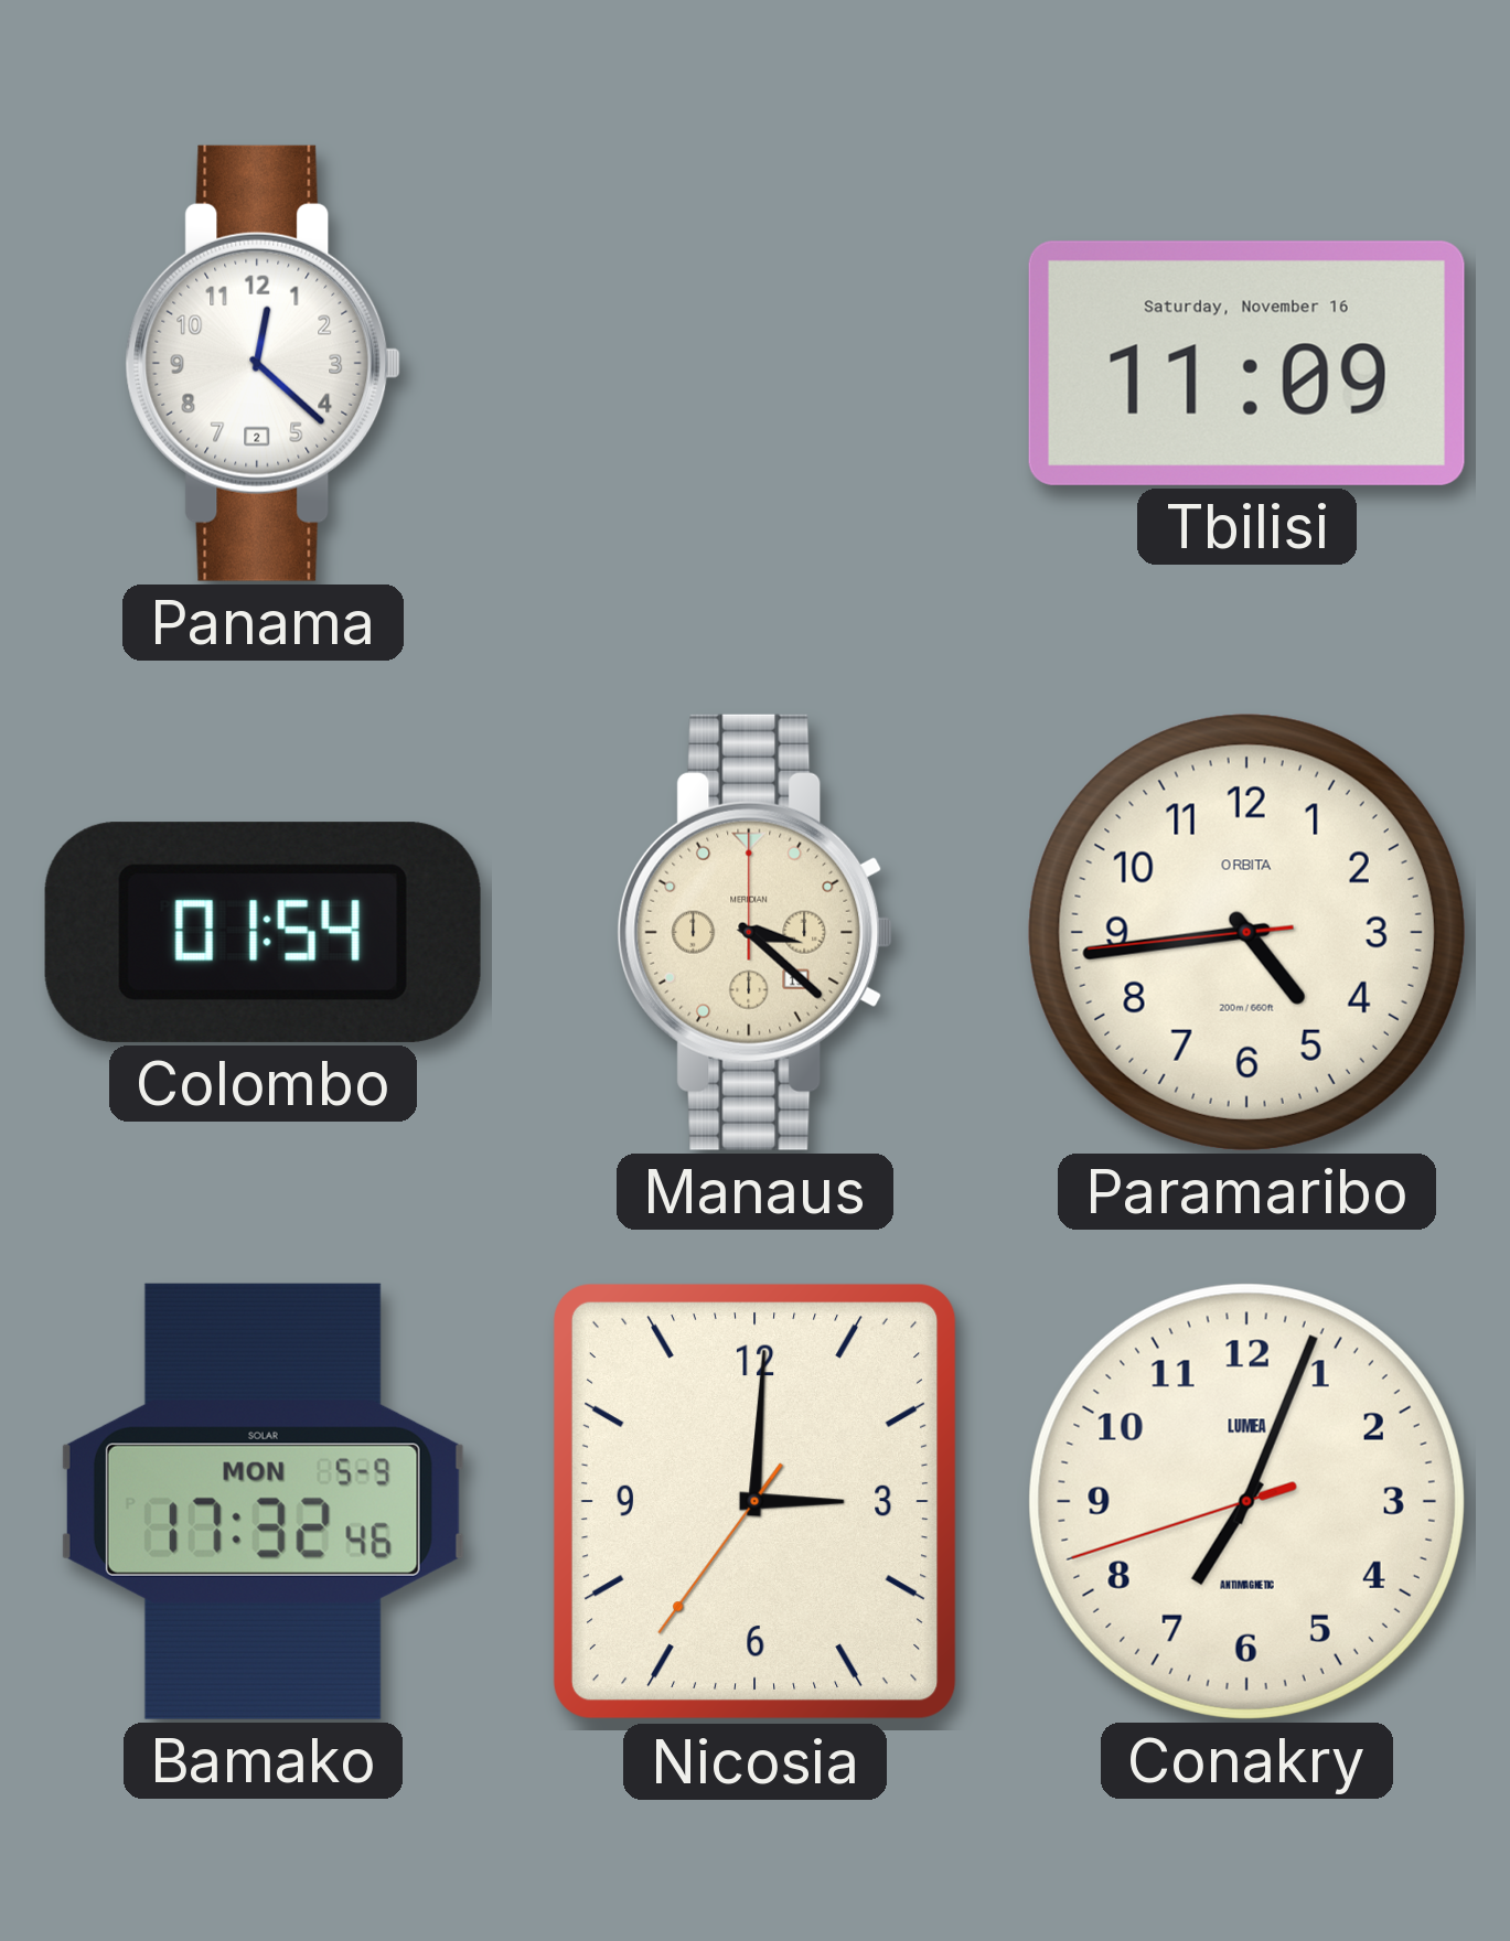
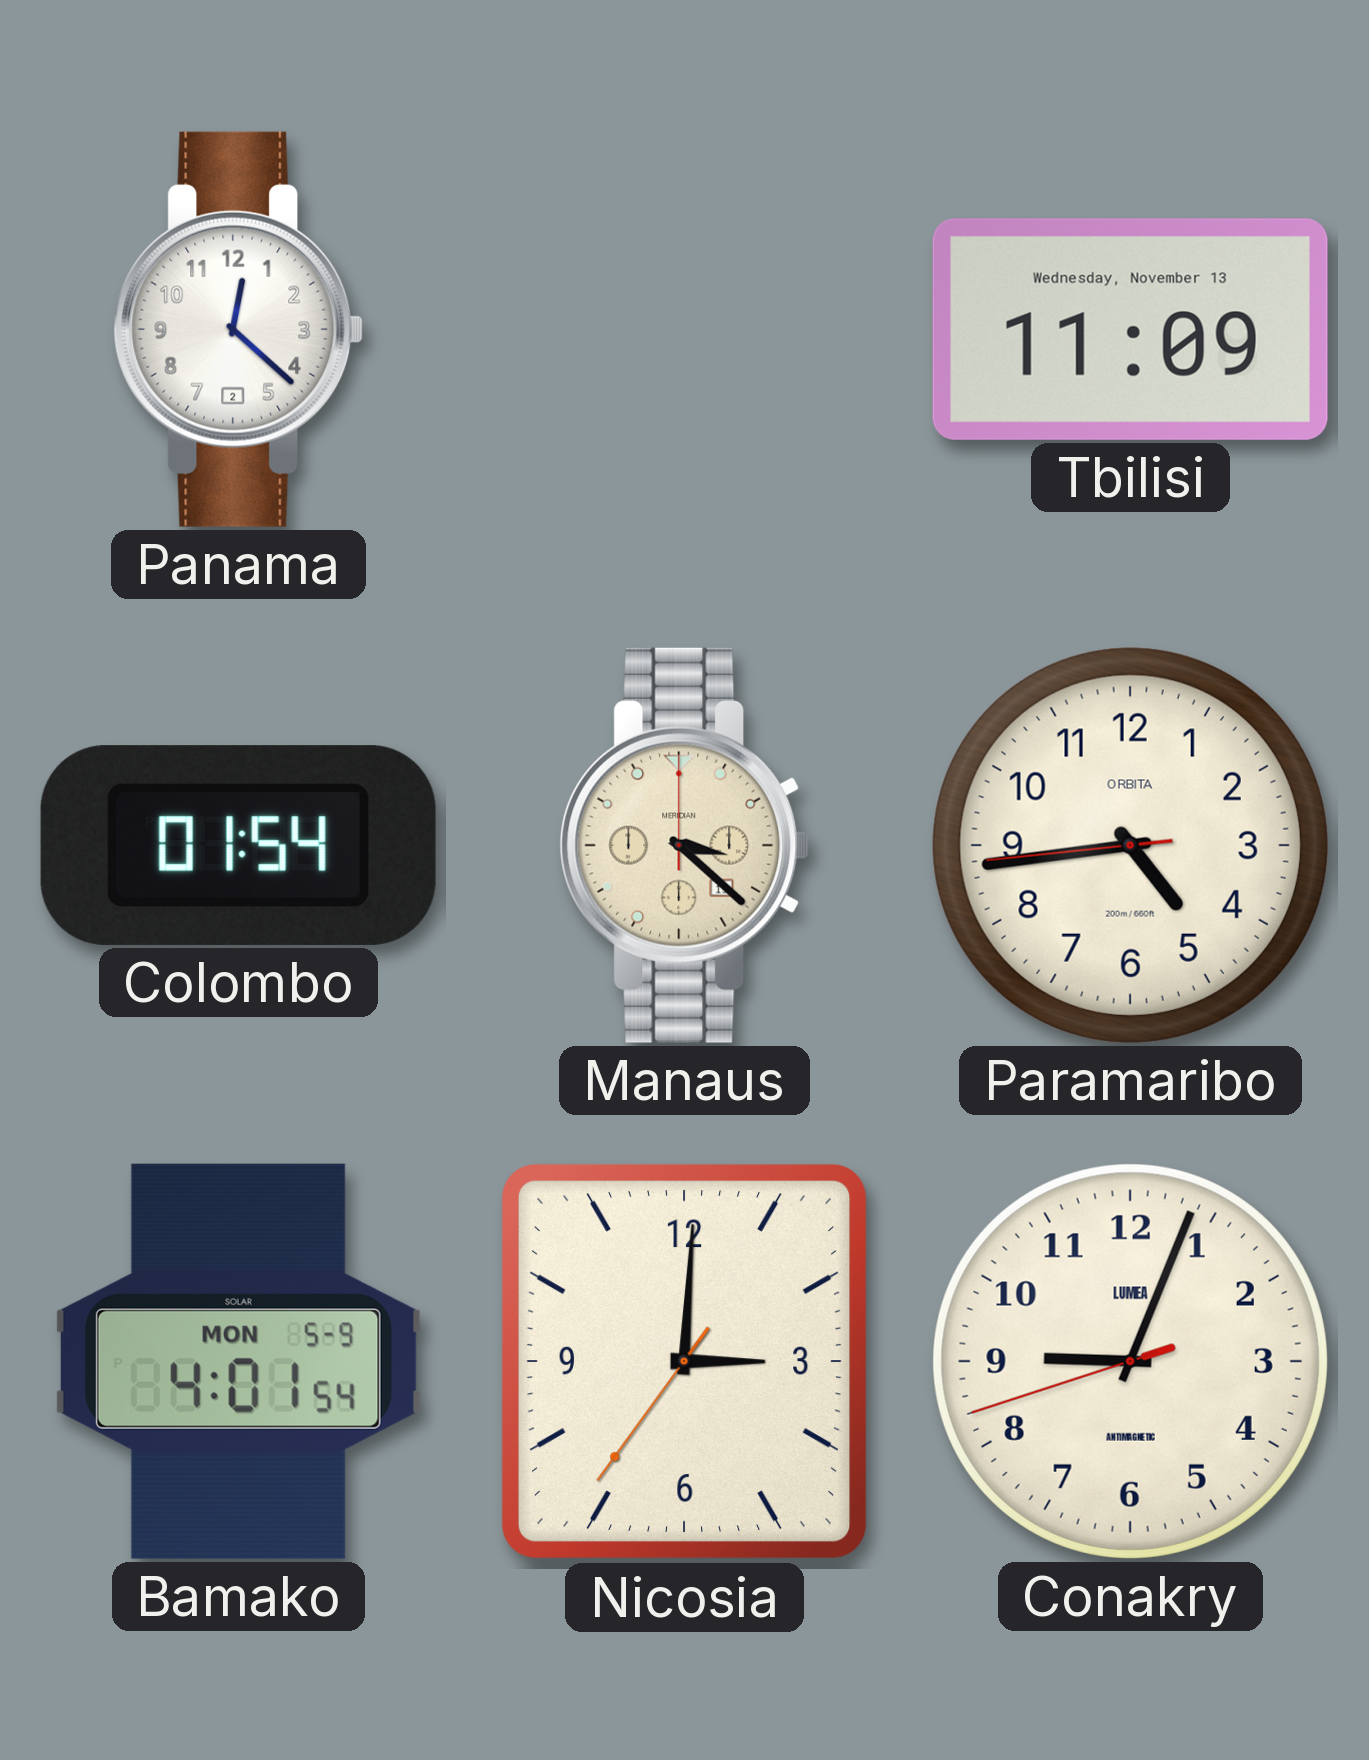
Tbilisi date: Saturday, November 16 -> Wednesday, November 13 (1130, 329)
Bamako: 17:32 -> 4:01 (238, 1361)
Conakry: 7:03 -> 9:03 (1130, 1361)
